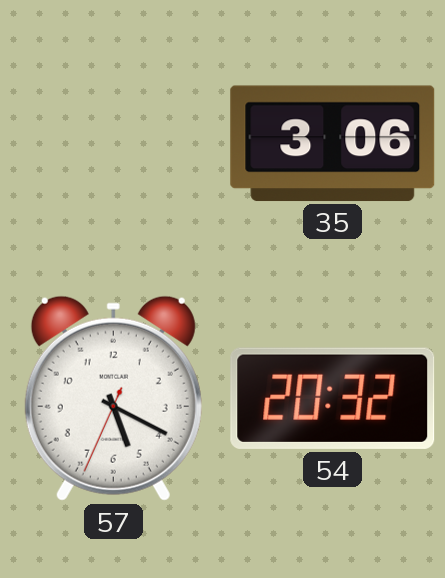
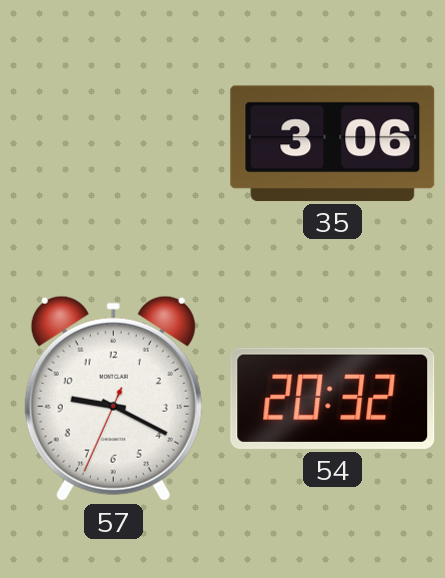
57: 5:19 -> 9:19 (113, 398)
